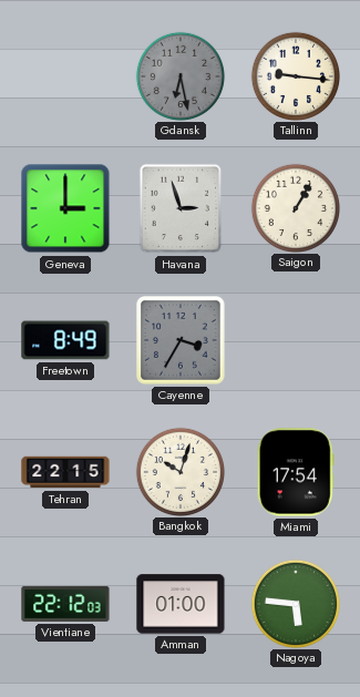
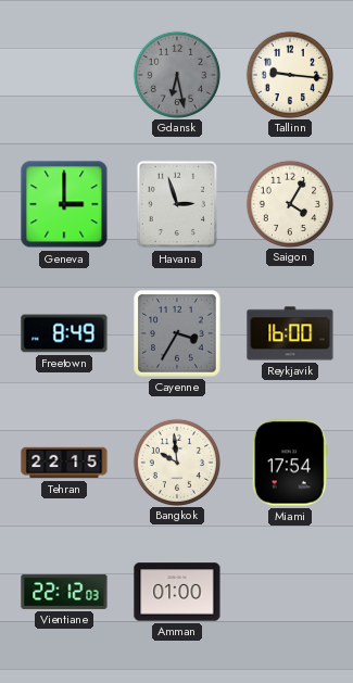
Saigon: 1:05 -> 4:05 (289, 203)
Reykjavik: none -> 16:00 (290, 333)
Bangkok: 10:03 -> 9:59 (176, 461)
Nagoya: 5:46 -> none (295, 603)
